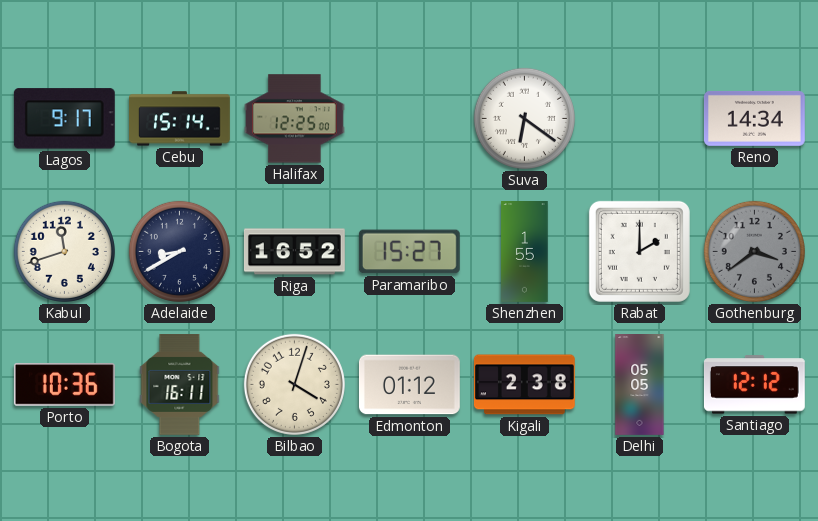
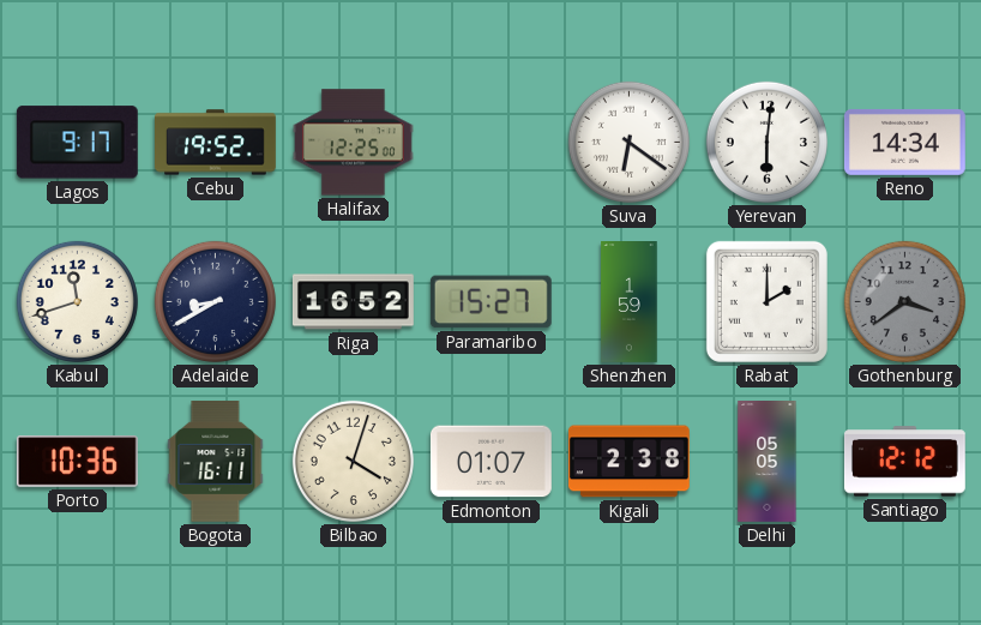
Cebu: 15:14 -> 19:52 (216, 143)
Yerevan: none -> 6:01 (766, 142)
Shenzhen: 1:55 -> 1:59 (630, 302)
Edmonton: 01:12 -> 01:07 (490, 462)
